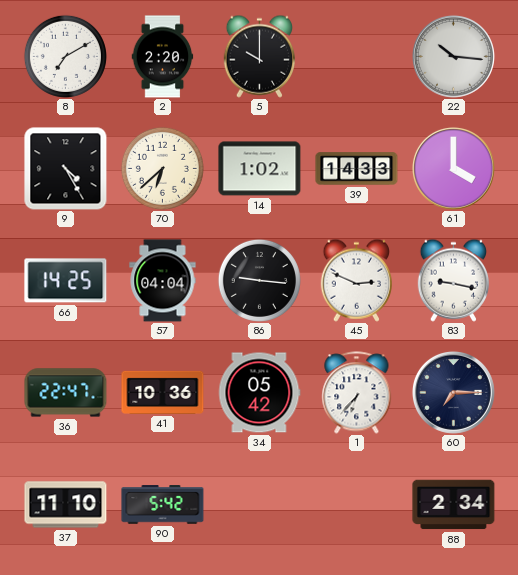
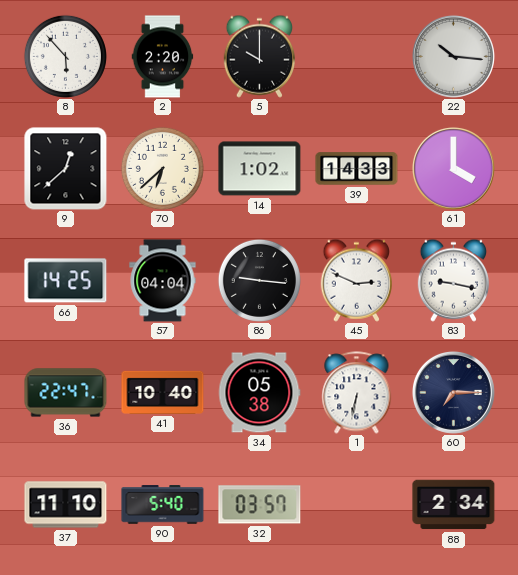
8: 7:10 -> 5:53 (65, 56)
9: 4:25 -> 12:38 (66, 169)
41: 10:36 -> 10:40 (163, 392)
34: 05:42 -> 05:38 (259, 393)
1: 6:37 -> 6:32 (357, 393)
90: 5:42 -> 5:40 (163, 505)
32: none -> 03:57 (260, 505)
